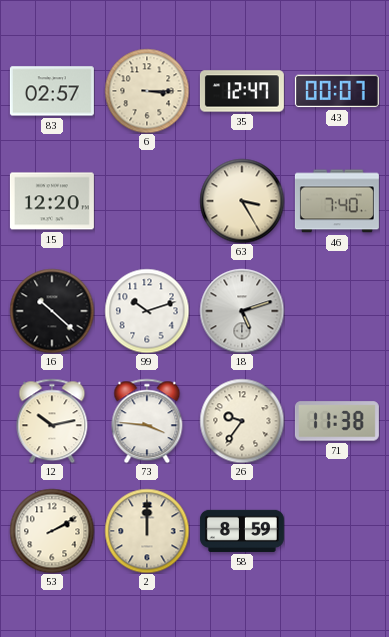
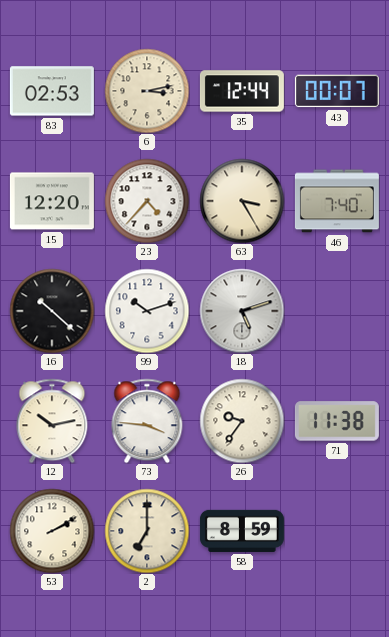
83: 02:57 -> 02:53 (52, 91)
6: 3:15 -> 3:13 (147, 91)
35: 12:47 -> 12:44 (242, 91)
23: none -> 4:37 (147, 201)
2: 12:00 -> 7:00 (147, 531)
